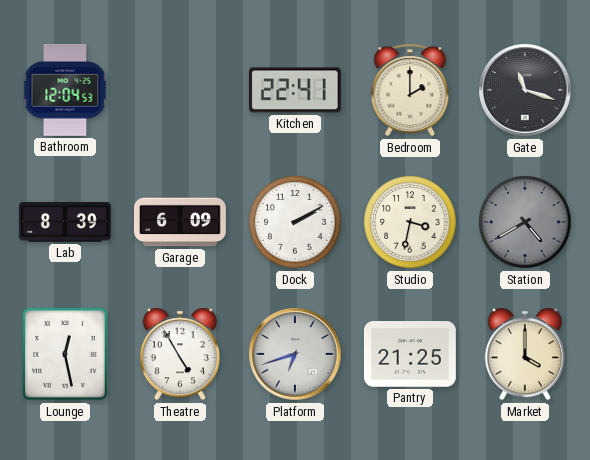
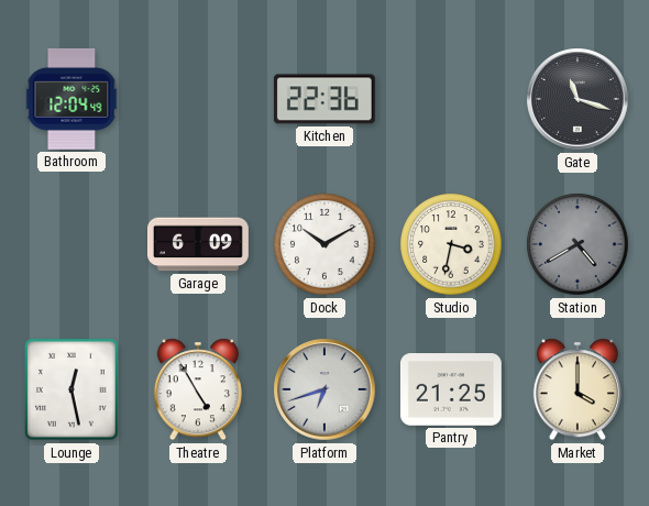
Bathroom: 12:04:53 -> 12:04:49 (71, 99)
Kitchen: 22:41 -> 22:36 (324, 99)
Bedroom: 2:00 -> none (410, 90)
Lab: 8:39 -> none (65, 222)
Dock: 2:10 -> 10:10 (324, 244)
